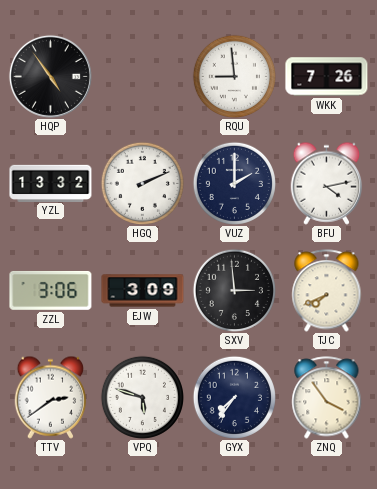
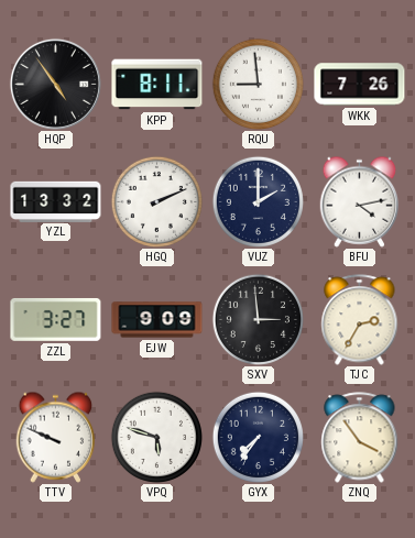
KPP: none -> 8:11 (157, 85)
ZZL: 3:06 -> 3:27 (56, 319)
EJW: 3:09 -> 9:09 (157, 320)
TJC: 7:41 -> 2:35 (360, 320)
TTV: 2:39 -> 9:49 (56, 437)
